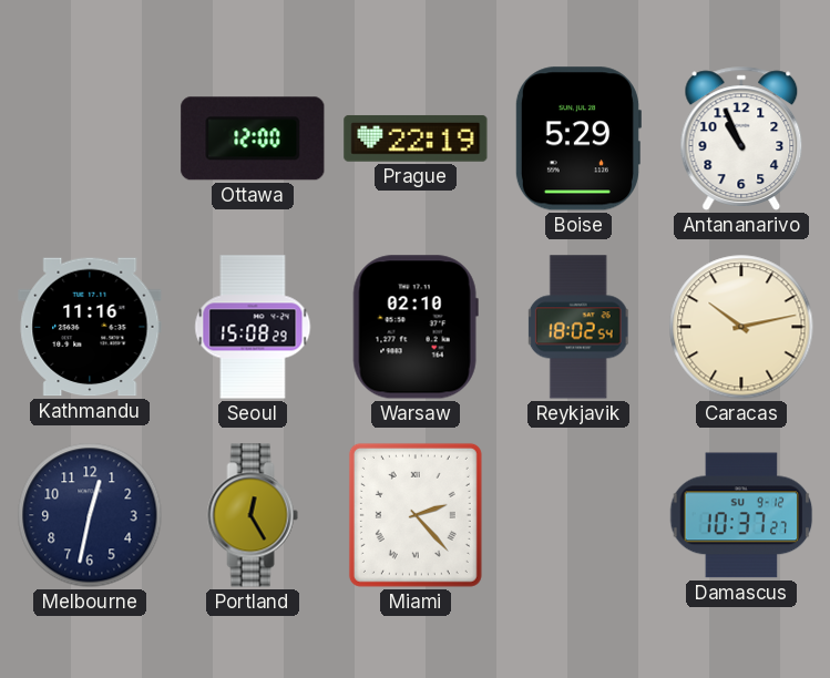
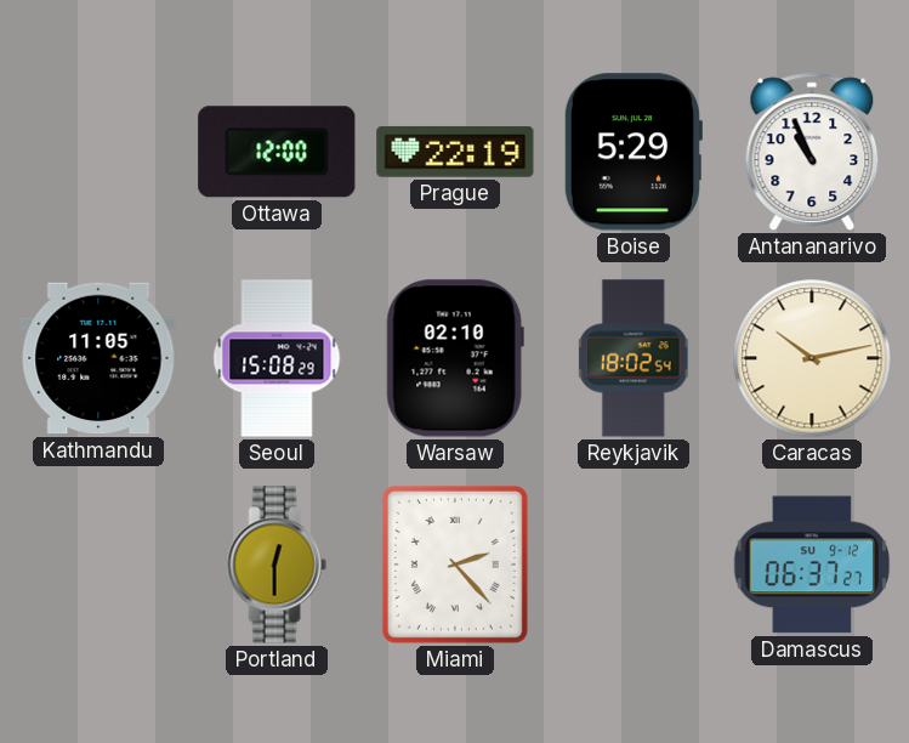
Kathmandu: 11:16 -> 11:05 (98, 358)
Melbourne: 12:32 -> none (90, 515)
Portland: 12:25 -> 12:30 (277, 565)
Damascus: 10:37 -> 06:37 (812, 565)
